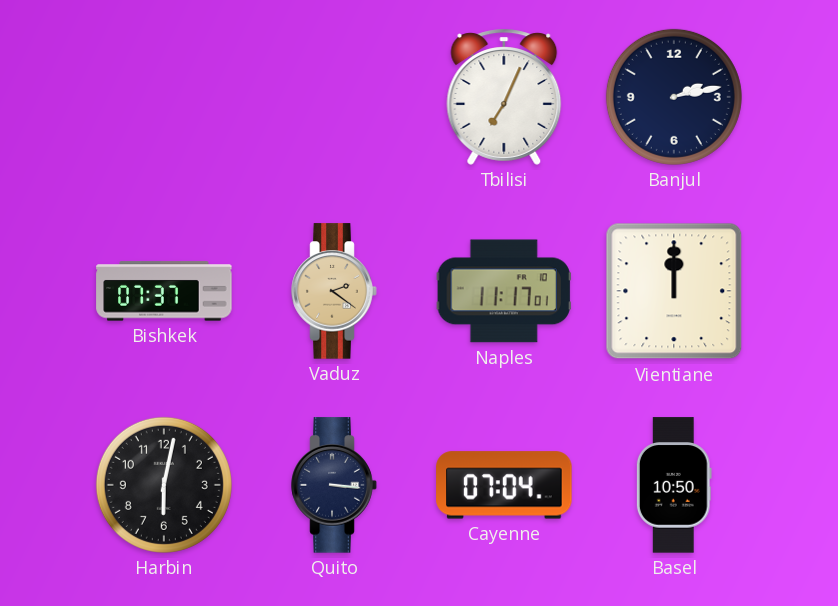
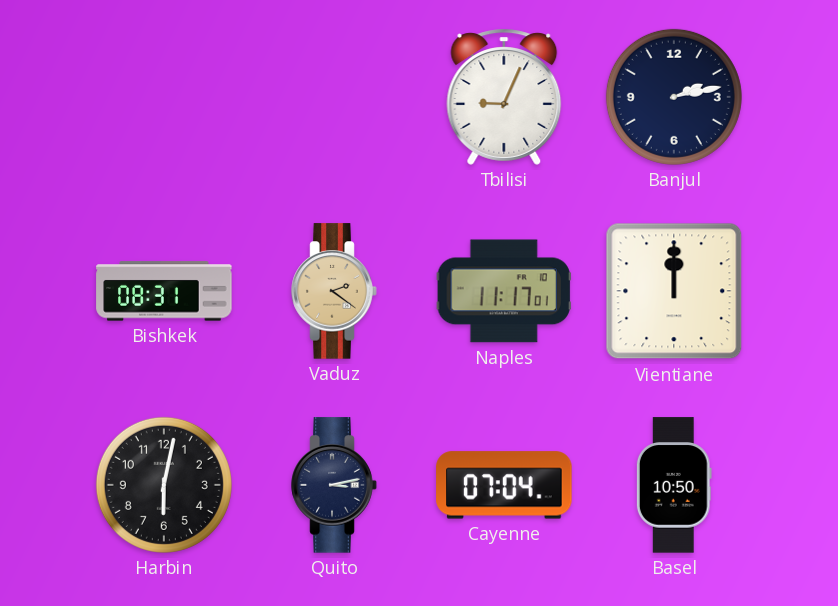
Tbilisi: 7:04 -> 9:04 (504, 97)
Bishkek: 07:37 -> 08:31 (164, 291)
Quito: 3:16 -> 3:13 (334, 485)
